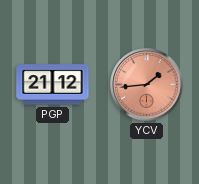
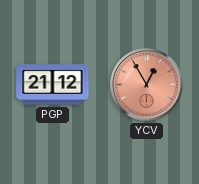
YCV: 1:44 -> 12:55 (147, 85)
